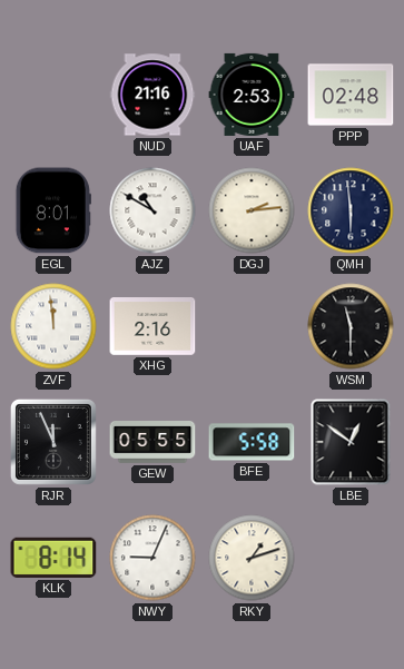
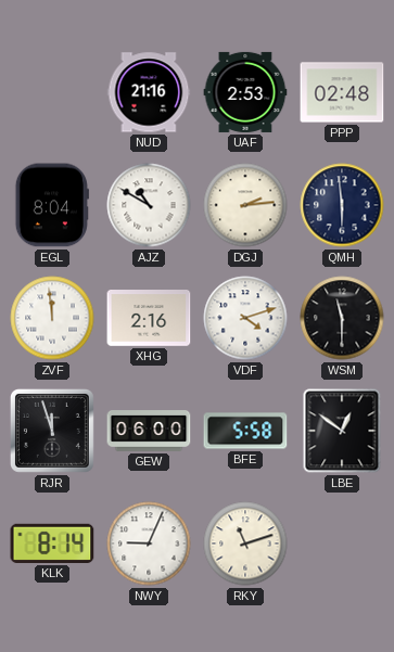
EGL: 8:01 -> 8:04 (52, 205)
VDF: none -> 4:12 (245, 318)
RJR: 11:56 -> 11:57 (52, 431)
GEW: 05:55 -> 06:00 (149, 432)
RKY: 1:12 -> 11:12 (245, 544)
